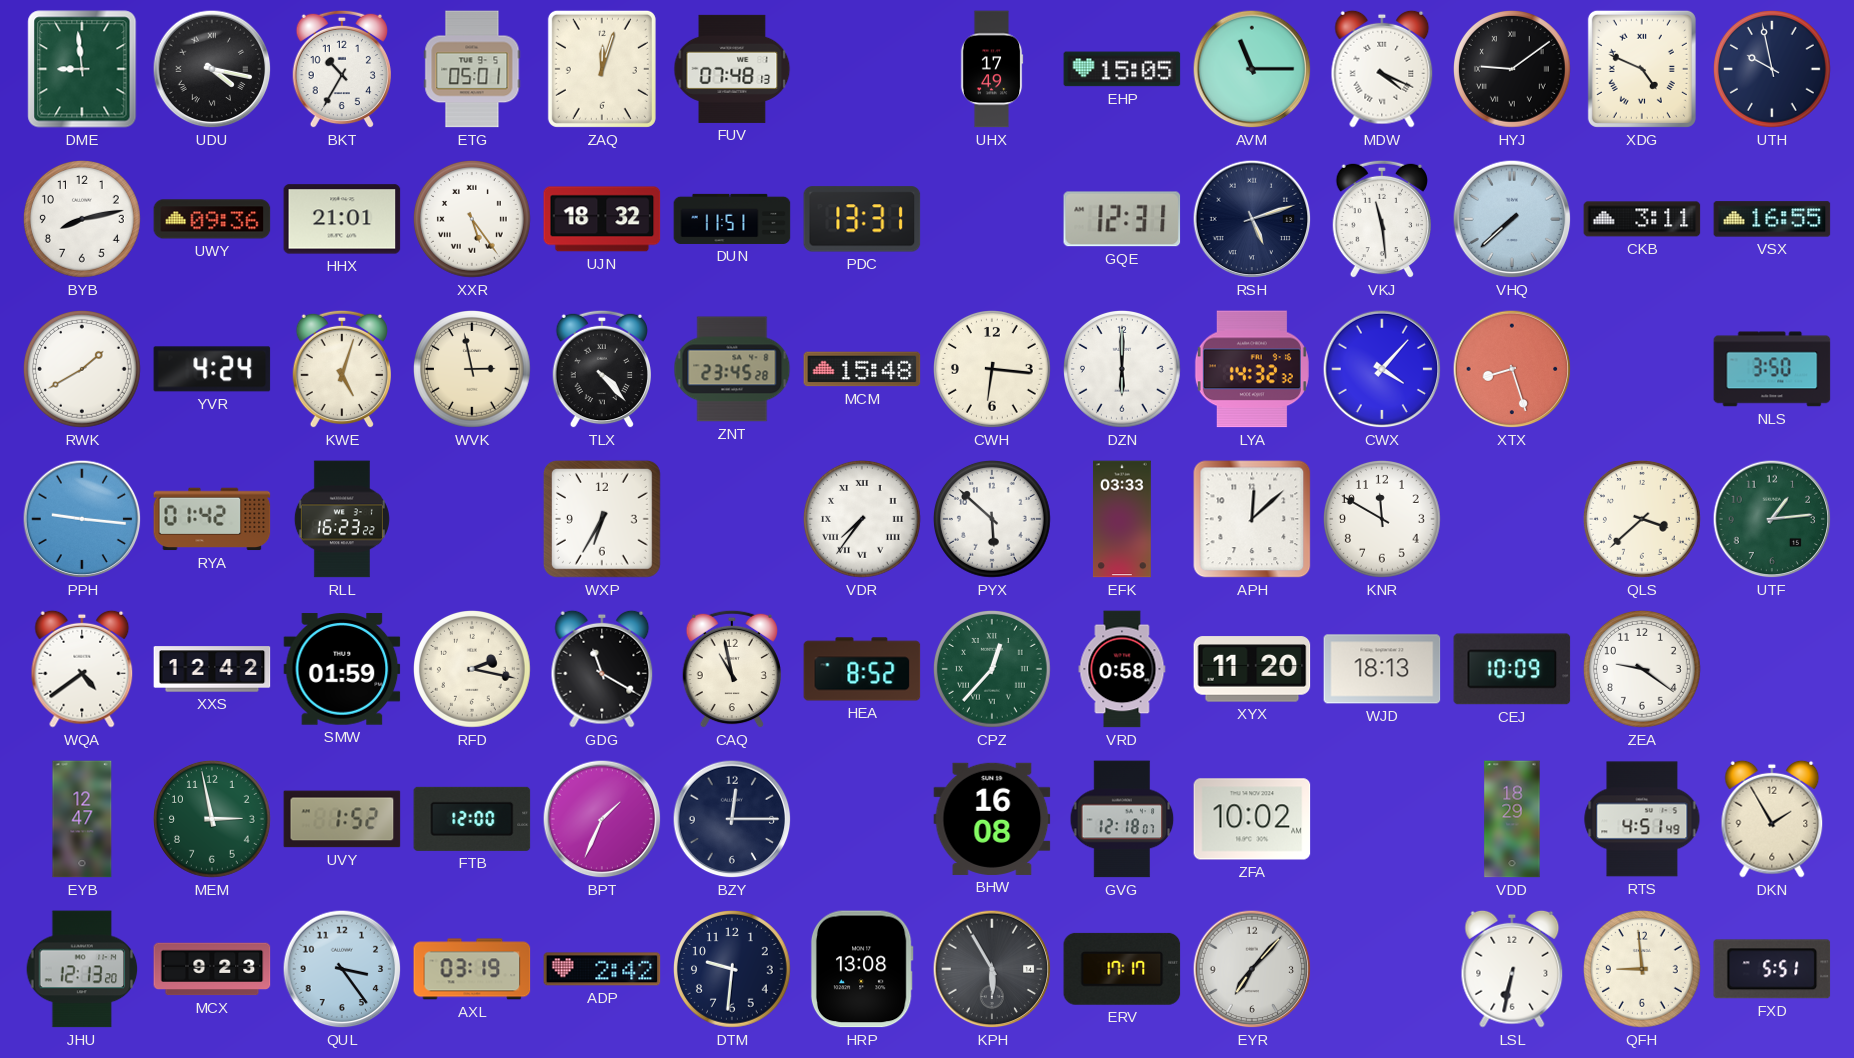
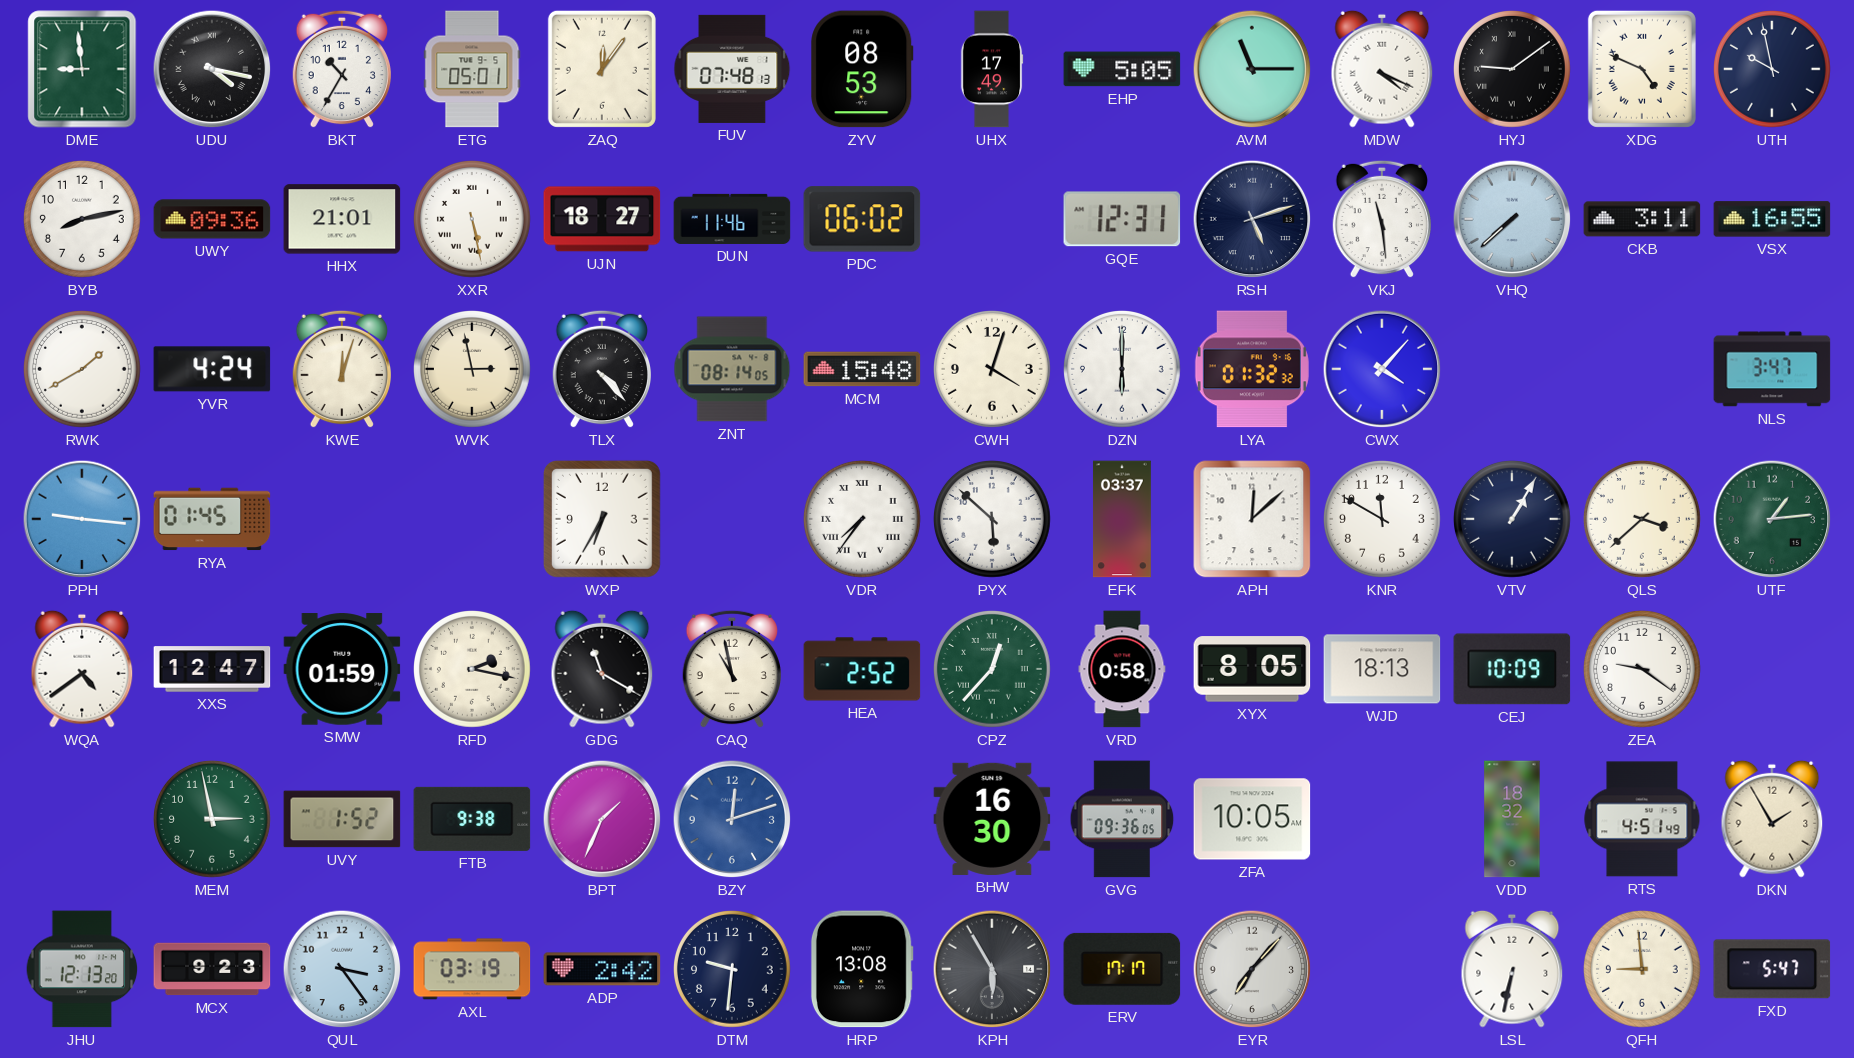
ZAQ: 12:03 -> 12:06 (602, 69)
ZYV: none -> 08:53 (862, 69)
EHP: 15:05 -> 5:05 (1122, 69)
XXR: 5:24 -> 5:28 (473, 220)
UJN: 18:32 -> 18:27 (602, 219)
DUN: 11:51 -> 11:46 (732, 219)
PDC: 13:31 -> 06:02 (862, 219)
KWE: 5:03 -> 12:03 (341, 369)
ZNT: 23:45 -> 08:14 (732, 369)
CWH: 6:16 -> 4:03 (993, 370)
LYA: 14:32 -> 01:32 (1252, 369)
XTX: 8:27 -> none (1512, 369)
NLS: 3:50 -> 3:47 (1772, 369)
RYA: 01:42 -> 01:45 (212, 519)
RLL: 16:23 -> none (342, 519)
EFK: 03:33 -> 03:37 (1122, 519)
VTV: none -> 1:05 (1513, 520)
XXS: 12:42 -> 12:47 (212, 669)
HEA: 8:52 -> 2:52 (862, 669)
XYX: 11:20 -> 8:05 (1252, 669)
EYB: 12:47 -> none (82, 819)
FTB: 12:00 -> 9:38 (472, 819)
BZY: 12:15 -> 12:12 (732, 819)
BZY dial: navy -> blue (732, 819)
BHW: 16:08 -> 16:30 (992, 819)
GVG: 12:18 -> 09:36 (1122, 819)
ZFA: 10:02 -> 10:05 (1252, 819)
VDD: 18:29 -> 18:32 (1512, 819)
FXD: 5:51 -> 5:47 (1772, 969)
